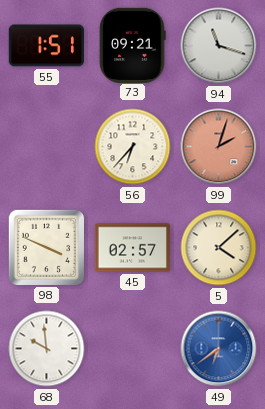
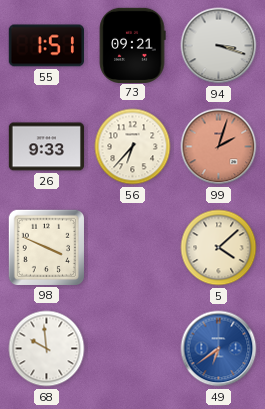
94: 11:18 -> 3:18 (219, 46)
26: none -> 9:33 (47, 147)
45: 02:57 -> none (133, 248)
